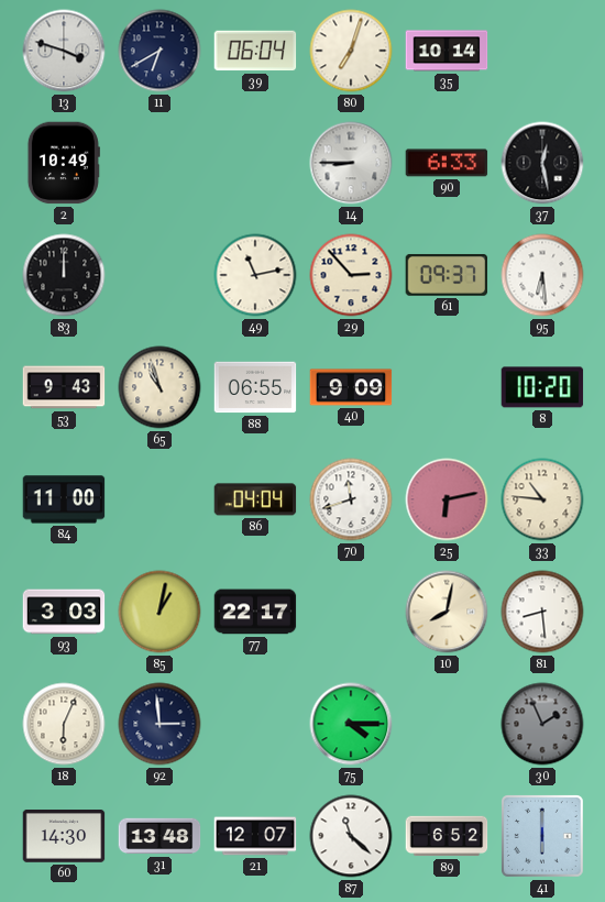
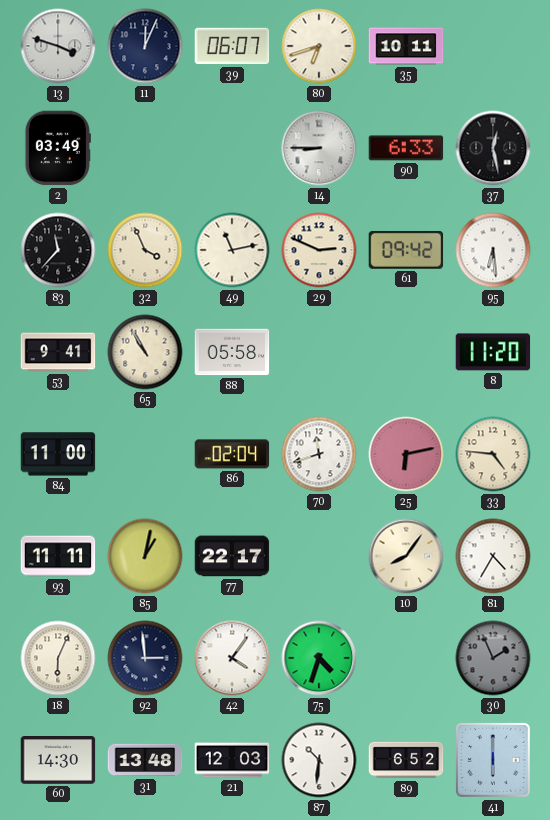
11: 6:40 -> 12:04 (145, 46)
39: 06:04 -> 06:07 (232, 46)
80: 7:03 -> 6:42 (319, 46)
35: 10:14 -> 10:11 (406, 46)
2: 10:49 -> 03:49 (58, 148)
83: 12:00 -> 11:37 (58, 250)
32: none -> 3:56 (145, 250)
29: 2:53 -> 2:49 (319, 250)
61: 09:37 -> 09:42 (406, 250)
53: 9:43 -> 9:41 (58, 352)
65: 10:57 -> 10:55 (145, 352)
88: 06:55 -> 05:58 (232, 352)
40: 9:09 -> none (351, 387)
8: 10:20 -> 11:20 (493, 352)
86: 04:04 -> 02:04 (232, 454)
33: 10:46 -> 4:46 (493, 454)
93: 3:03 -> 11:11 (58, 556)
10: 8:02 -> 8:06 (406, 556)
81: 8:29 -> 4:35 (493, 556)
42: none -> 4:06 (232, 658)
75: 4:15 -> 4:33 (319, 658)
21: 12:07 -> 12:03 (232, 760)
87: 11:22 -> 10:31 (319, 760)
